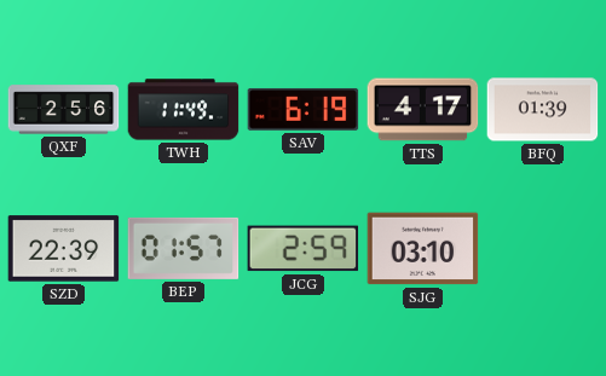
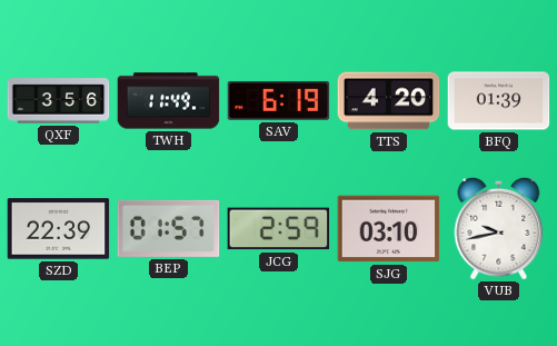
QXF: 2:56 -> 3:56 (59, 101)
TTS: 4:17 -> 4:20 (389, 101)
VUB: none -> 9:43 (499, 228)
